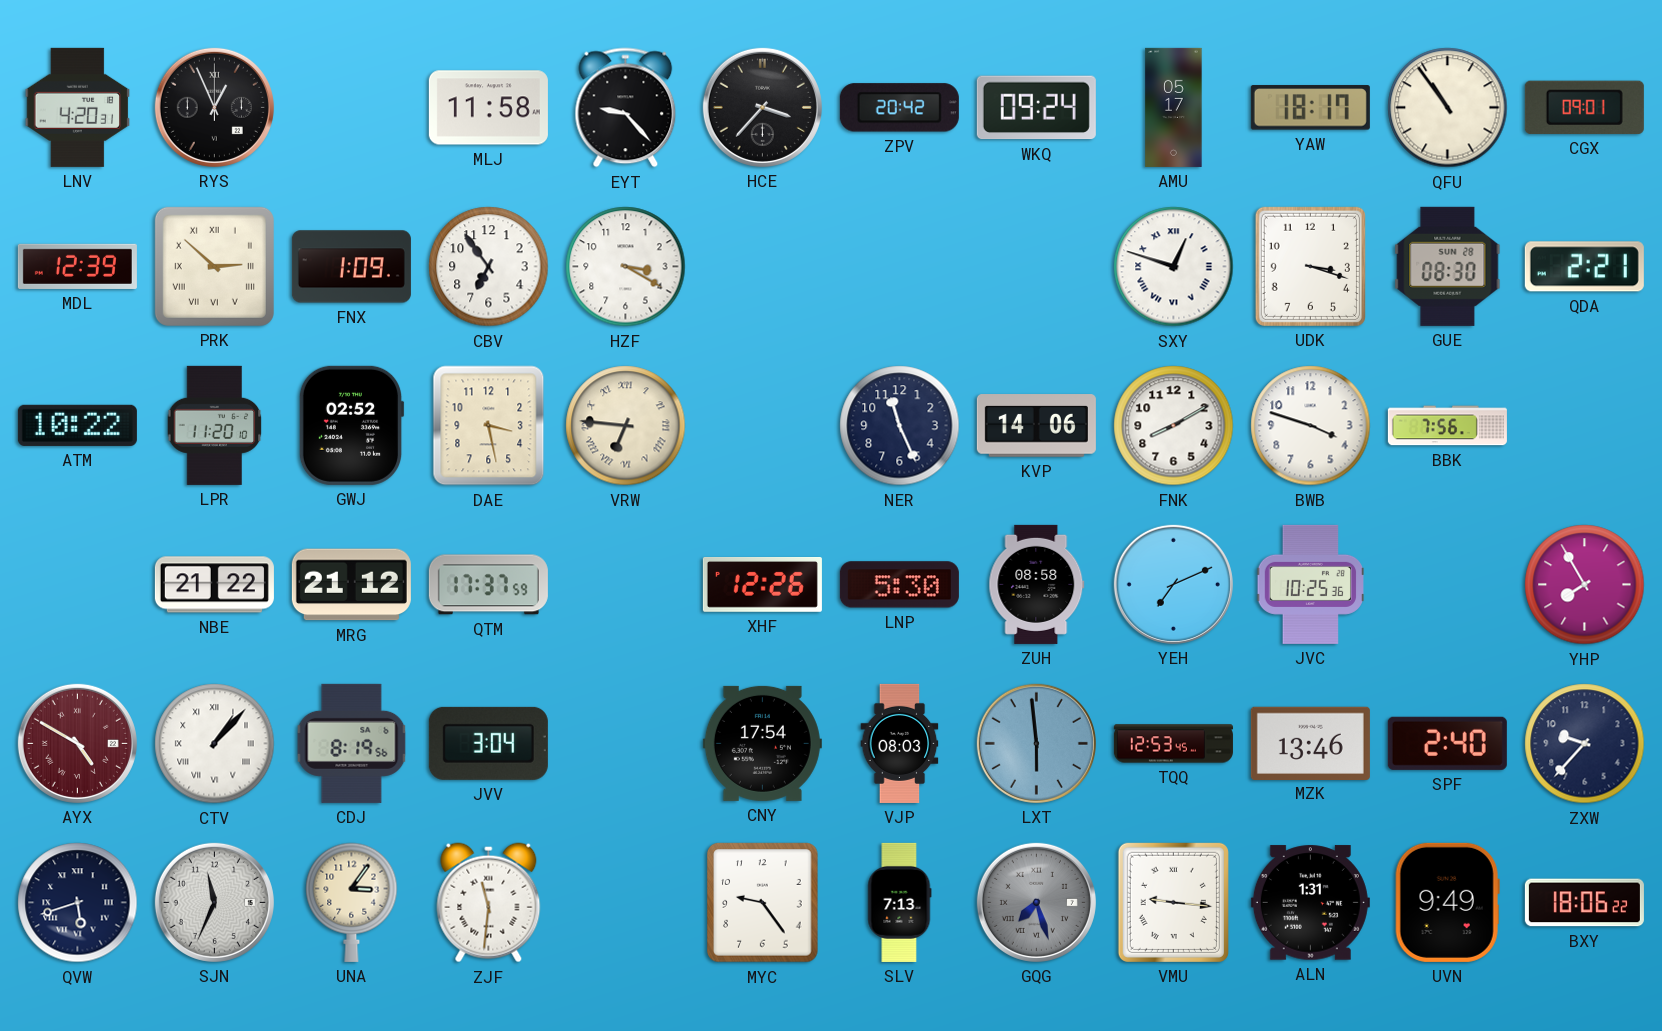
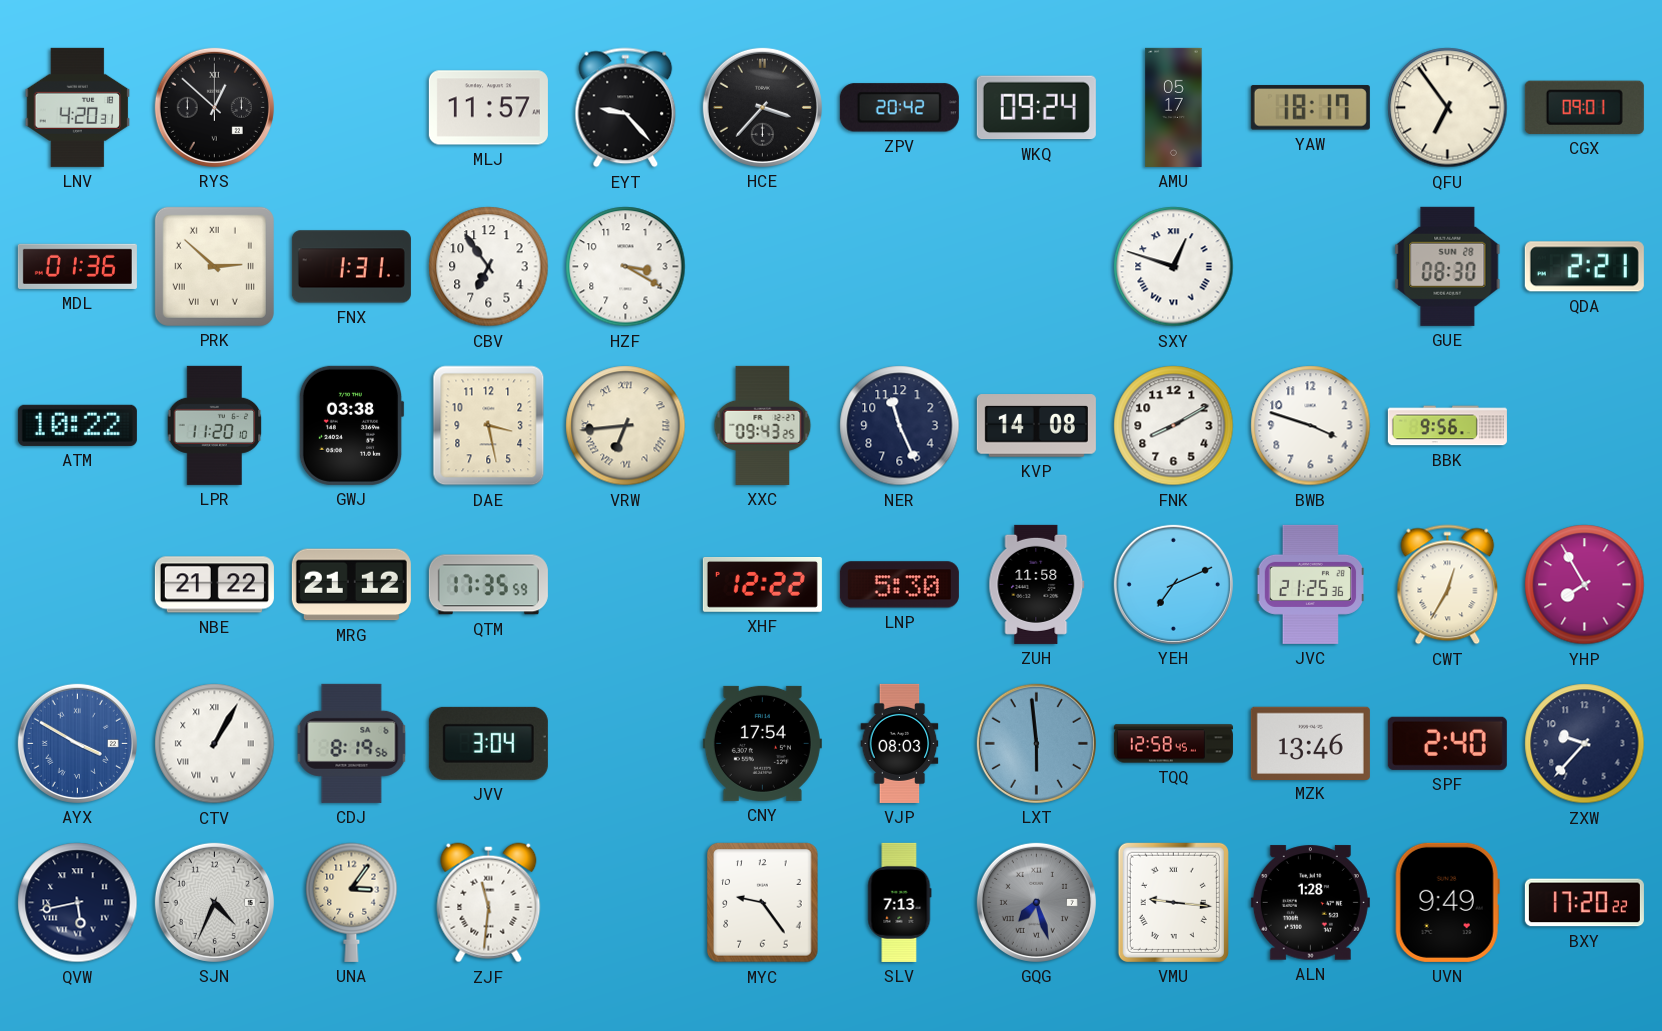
RYS: 12:56 -> 12:52 (214, 107)
MLJ: 11:58 -> 11:57 (488, 108)
QFU: 10:54 -> 6:54 (1448, 108)
MDL: 12:39 -> 01:36 (77, 266)
FNX: 1:09 -> 1:31 (351, 267)
UDK: 3:18 -> none (1310, 266)
GWJ: 02:52 -> 03:38 (351, 425)
VRW: 6:46 -> 6:44 (626, 426)
XXC: none -> 09:43 (763, 425)
KVP: 14:06 -> 14:08 (1036, 426)
BBK: 7:56 -> 9:56 (1447, 426)
QTM: 17:37 -> 17:35 (488, 585)
XHF: 12:26 -> 12:22 (762, 585)
ZUH: 08:58 -> 11:58 (1037, 584)
JVC: 10:25 -> 21:25 (1311, 584)
CWT: none -> 12:35 (1448, 585)
AYX: 4:50 -> 3:50 (77, 743)
AYX dial: burgundy -> blue (77, 743)
CTV: 1:07 -> 1:05 (215, 744)
TQQ: 12:53 -> 12:58 (1173, 744)
QVW: 5:42 -> 5:43 (78, 903)
SJN: 11:34 -> 4:34 (214, 902)
ALN: 1:31 -> 1:28 (1310, 903)
BXY: 18:06 -> 17:20 (1584, 903)
